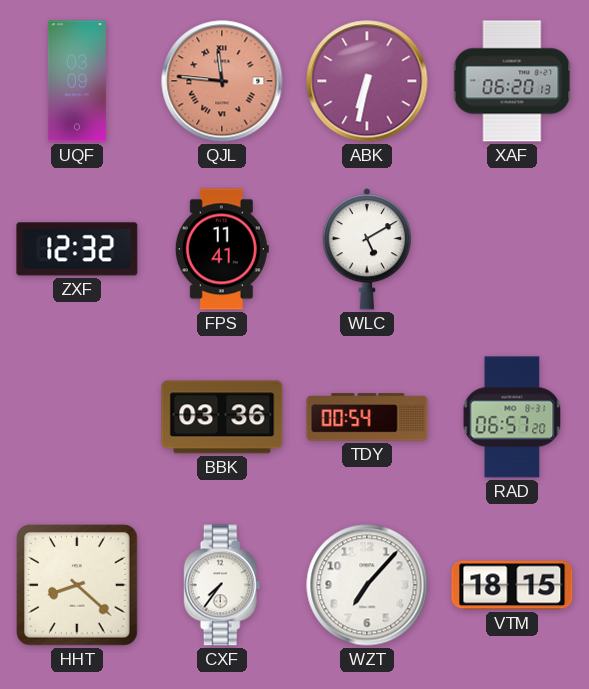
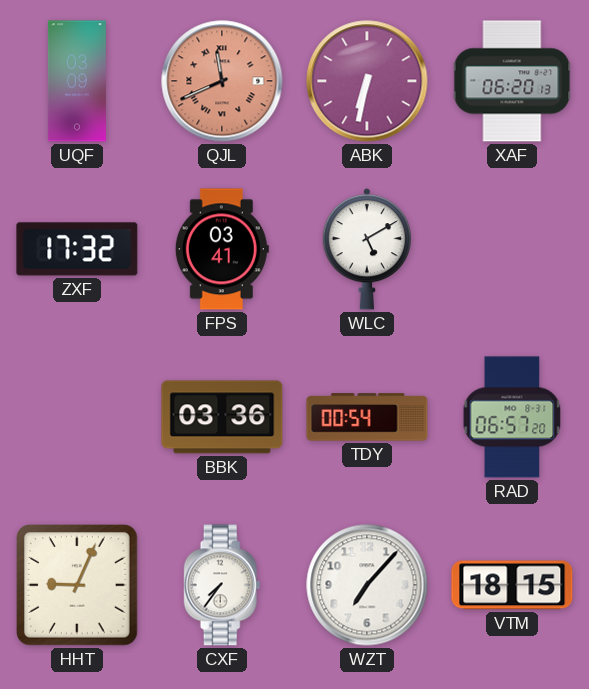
QJL: 11:46 -> 11:41 (222, 81)
ZXF: 12:32 -> 17:32 (77, 249)
FPS: 11:41 -> 03:41 (222, 249)
HHT: 8:22 -> 9:04 (78, 586)
